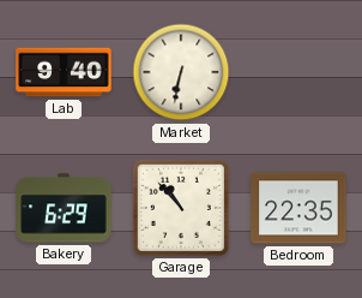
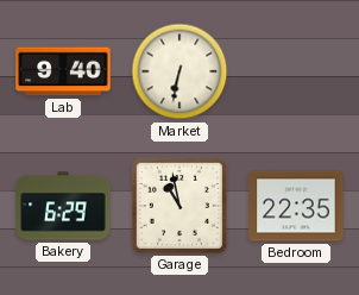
Garage: 10:53 -> 10:58 (179, 206)
